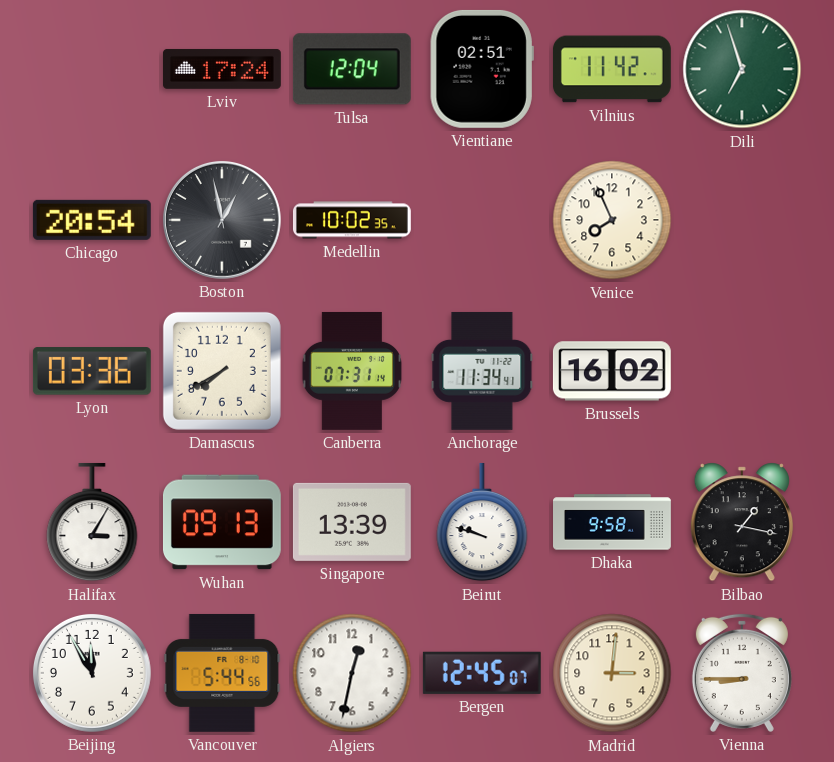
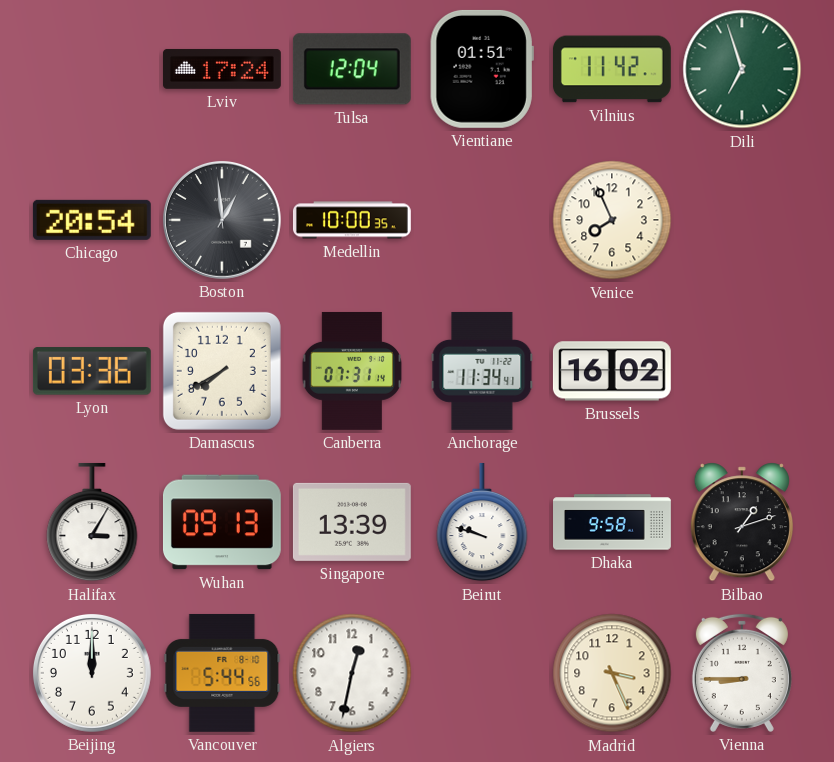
Vientiane: 02:51 -> 01:51 (482, 69)
Boston: 12:58 -> 12:59 (222, 220)
Medellin: 10:02 -> 10:00 (352, 220)
Bilbao: 1:17 -> 1:12 (742, 522)
Beijing: 11:55 -> 12:00 (92, 673)
Bergen: 12:45 -> none (482, 673)
Madrid: 3:01 -> 3:26 (612, 673)
